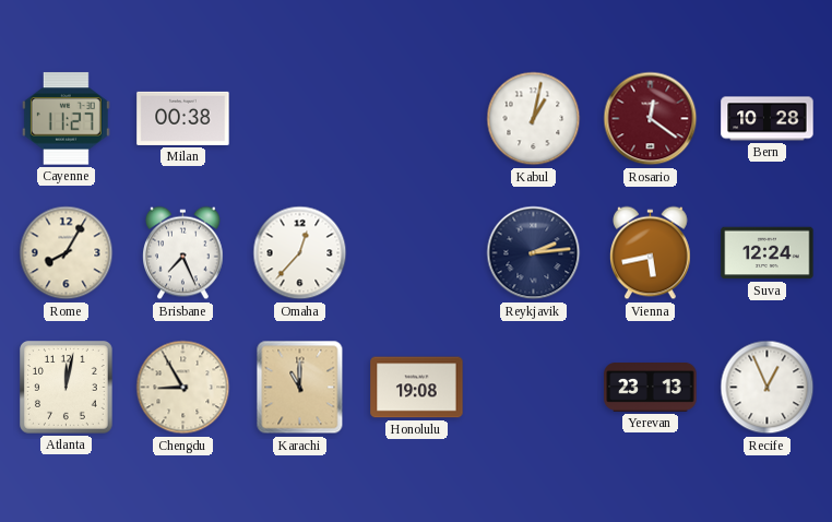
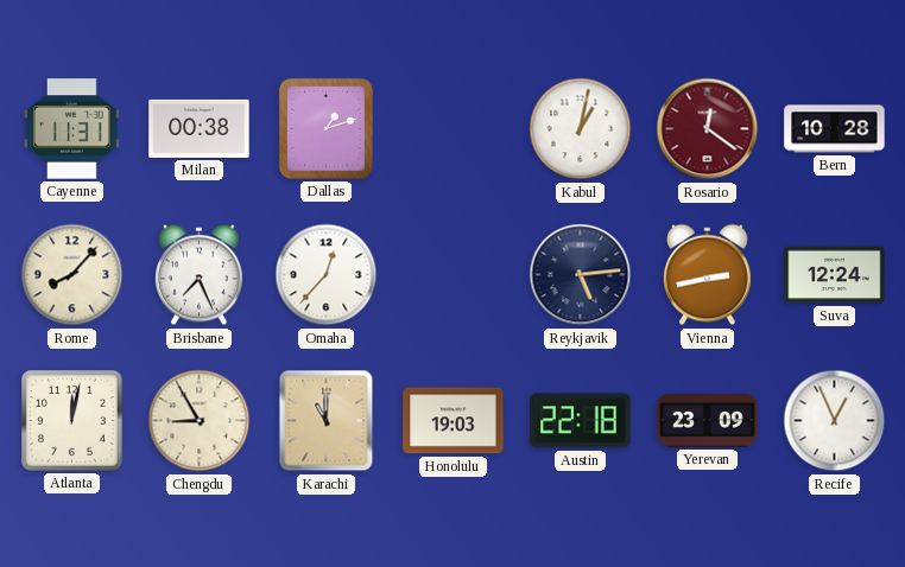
Cayenne: 11:27 -> 11:31 (71, 129)
Dallas: none -> 1:12 (325, 128)
Rome: 8:05 -> 8:07 (72, 275)
Reykjavik: 2:14 -> 5:14 (581, 275)
Vienna: 5:43 -> 2:43 (708, 275)
Honolulu: 19:08 -> 19:03 (454, 421)
Austin: none -> 22:18 (581, 421)
Yerevan: 23:13 -> 23:09 (708, 421)
